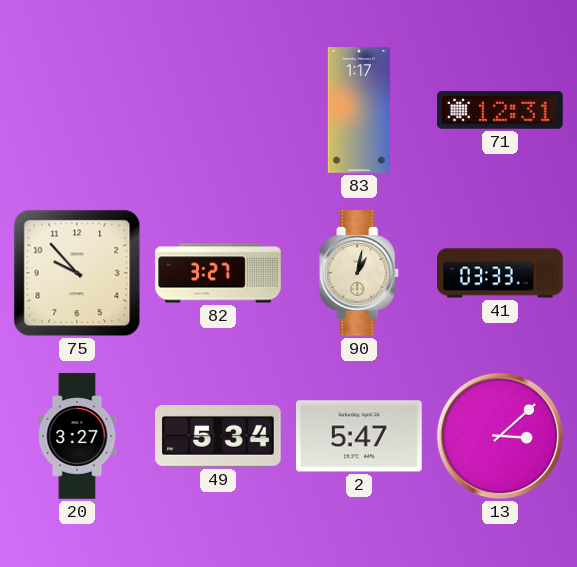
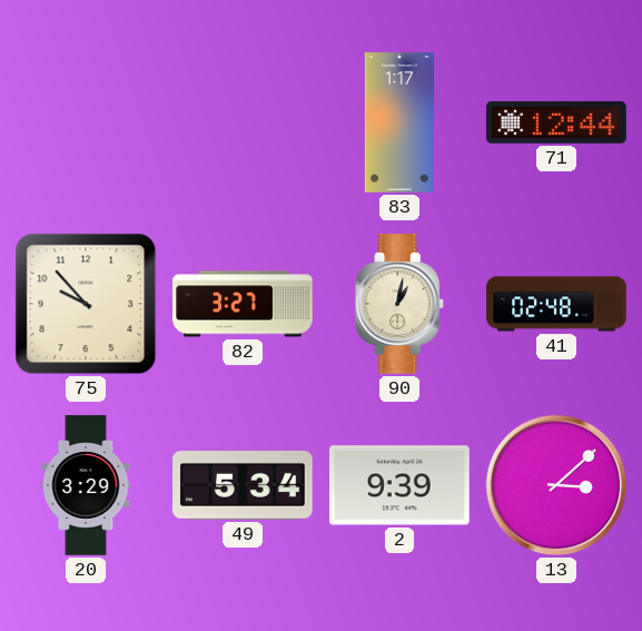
71: 12:31 -> 12:44 (557, 122)
41: 03:33 -> 02:48 (556, 304)
20: 3:27 -> 3:29 (86, 485)
2: 5:47 -> 9:39 (401, 485)
